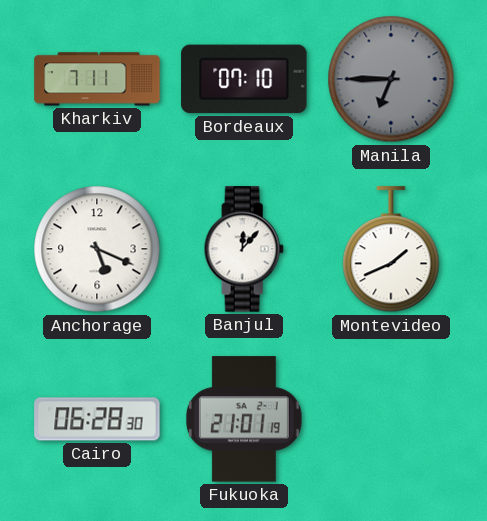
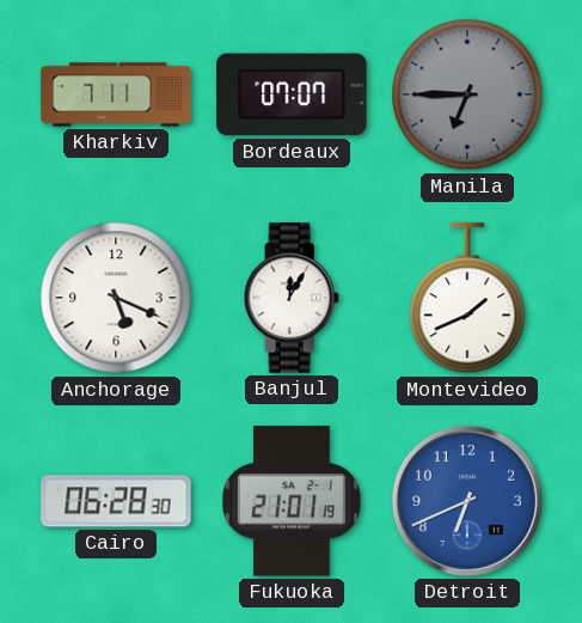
Bordeaux: 07:10 -> 07:07 (292, 94)
Banjul: 12:07 -> 12:05 (292, 298)
Detroit: none -> 6:41 (467, 501)
